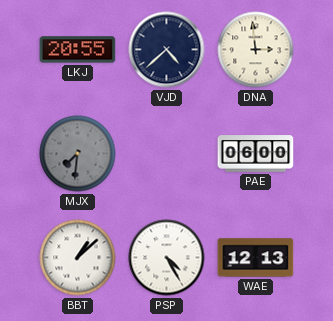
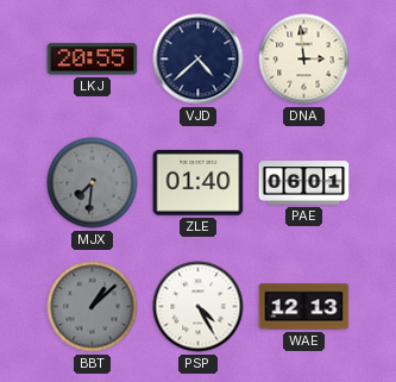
ZLE: none -> 01:40 (199, 183)
PAE: 06:00 -> 06:01 (304, 183)
BBT dial: white -> grey (93, 307)
